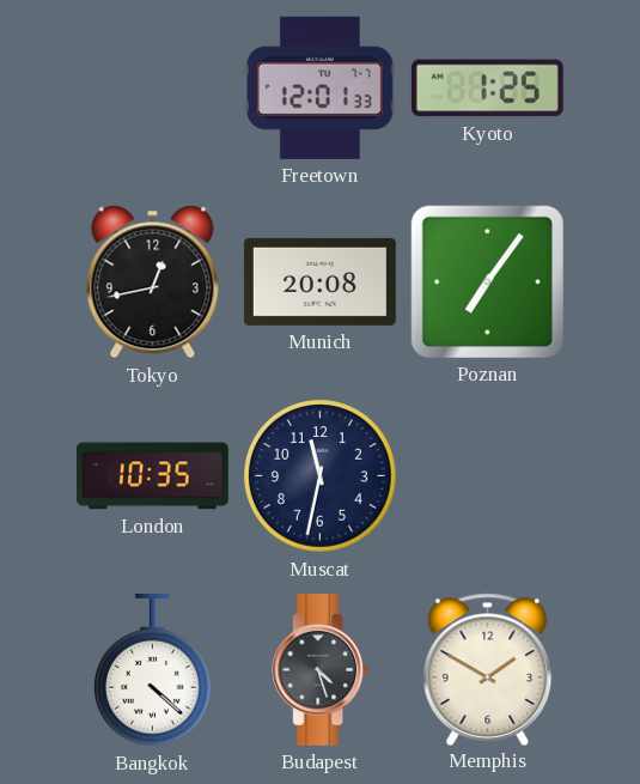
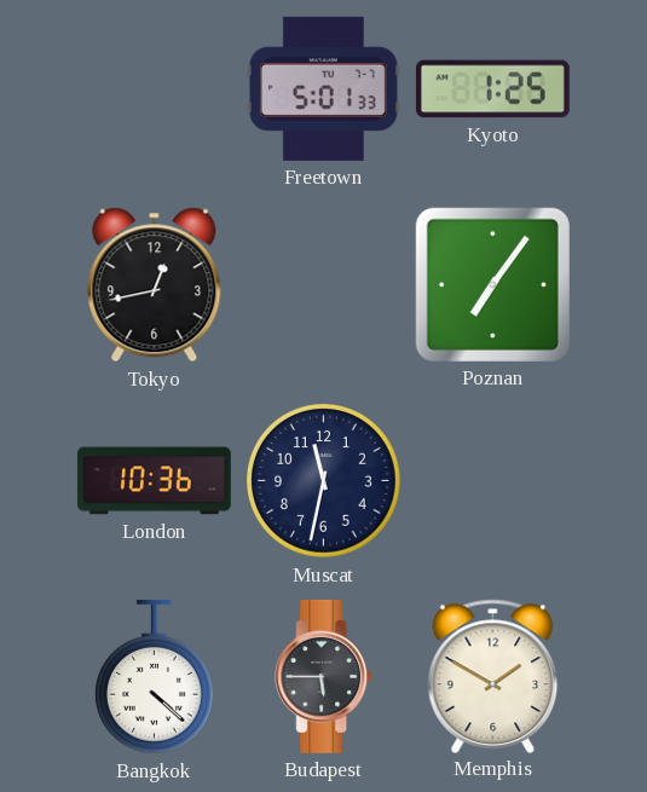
Freetown: 12:01 -> 5:01 (323, 88)
Munich: 20:08 -> none (319, 281)
London: 10:35 -> 10:36 (154, 481)
Budapest: 4:27 -> 5:45 (324, 676)
